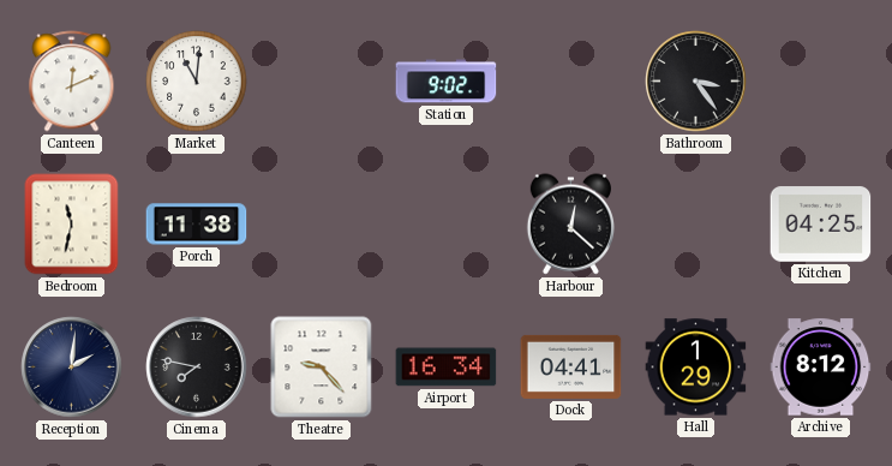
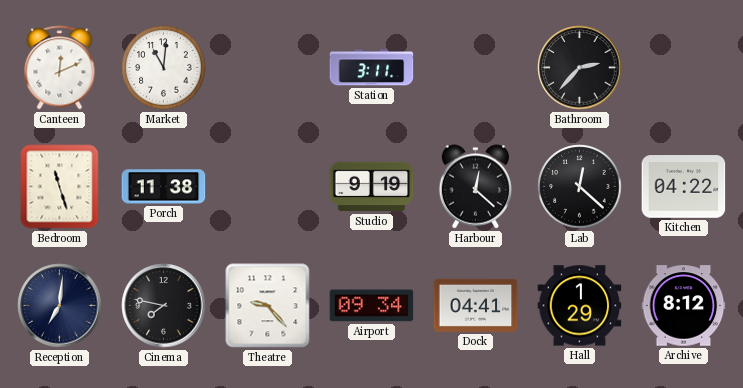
Station: 9:02 -> 3:11 (372, 68)
Bathroom: 3:24 -> 2:37 (580, 68)
Bedroom: 11:32 -> 11:27 (60, 187)
Studio: none -> 9:19 (372, 187)
Lab: none -> 12:22 (580, 187)
Kitchen: 04:25 -> 04:22 (684, 187)
Reception: 2:01 -> 7:01 (60, 306)
Airport: 16:34 -> 09:34 (372, 306)
